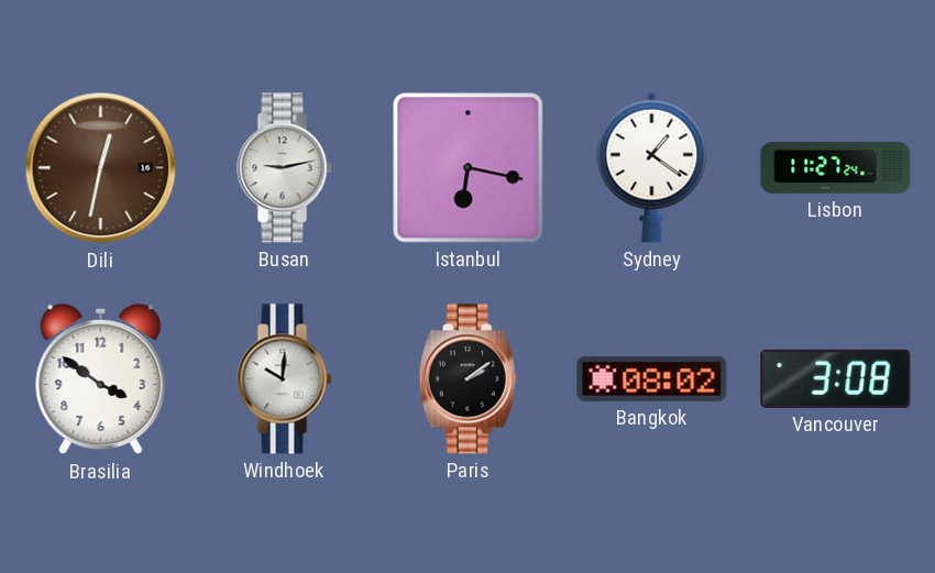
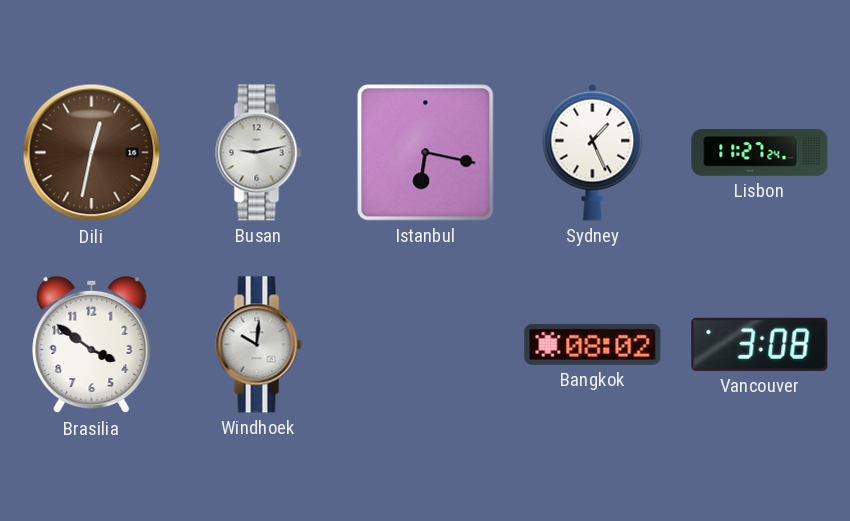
Sydney: 1:21 -> 1:26 (593, 152)
Paris: 2:09 -> none (468, 379)
